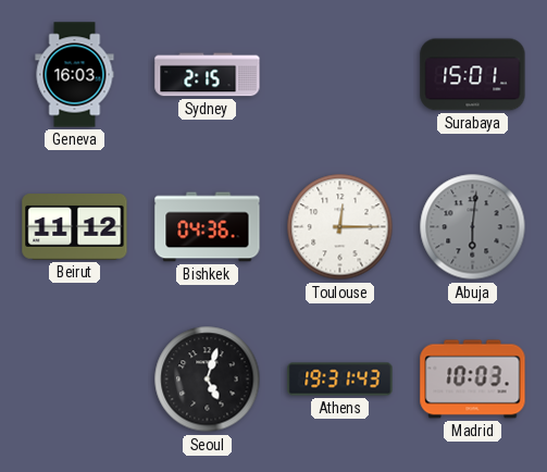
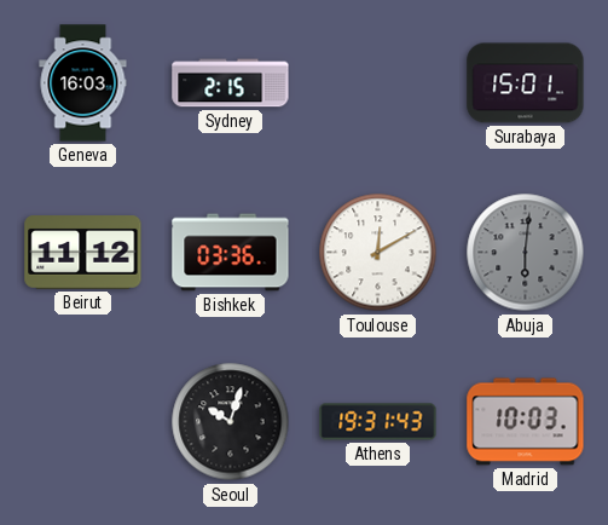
Bishkek: 04:36 -> 03:36 (231, 253)
Toulouse: 12:15 -> 12:10 (378, 253)
Seoul: 5:03 -> 10:03 (231, 422)
